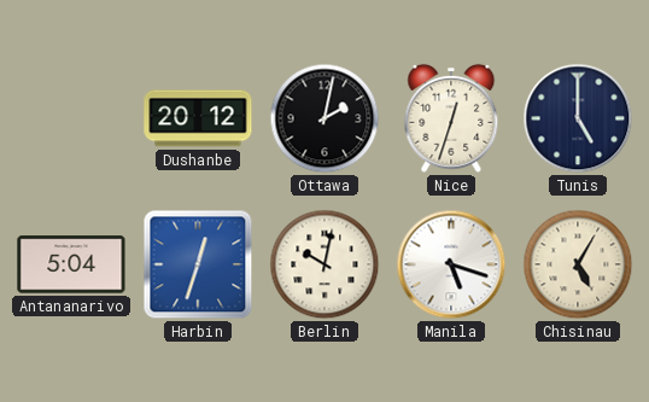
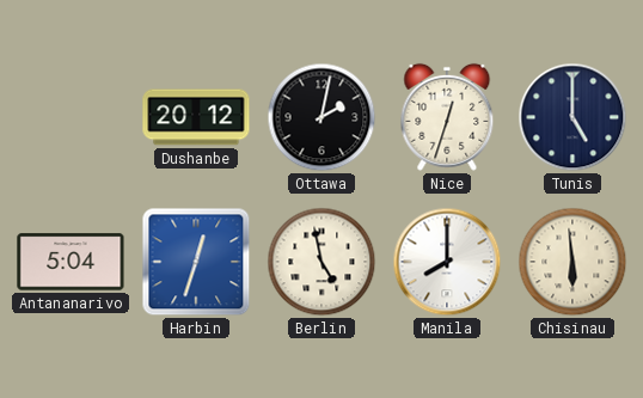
Berlin: 10:02 -> 4:58 (321, 262)
Manila: 5:18 -> 8:00 (447, 262)
Chisinau: 5:05 -> 5:59 (572, 262)
